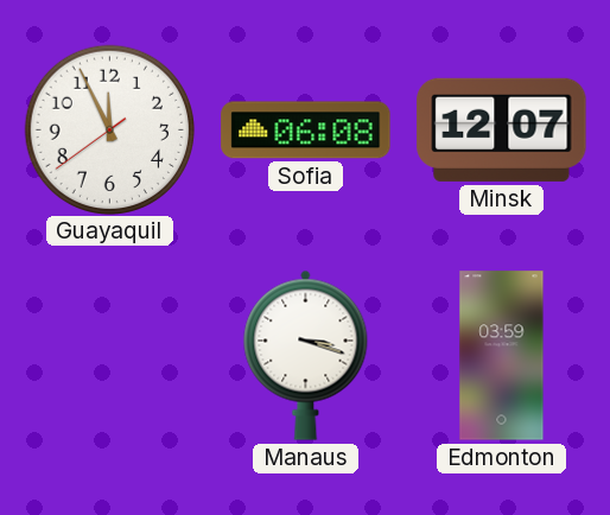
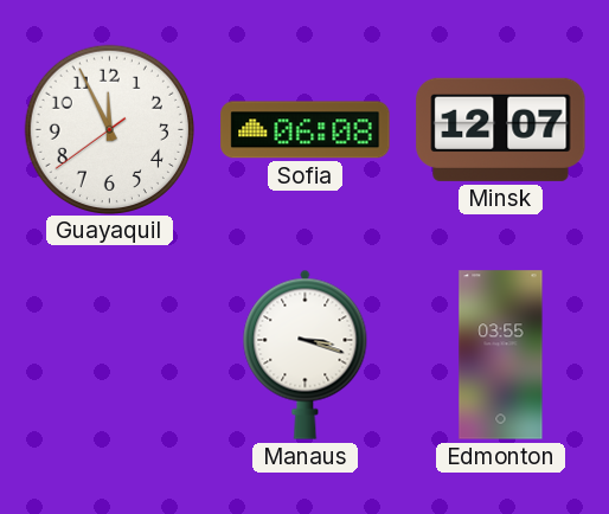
Edmonton: 03:59 -> 03:55 (501, 355)
